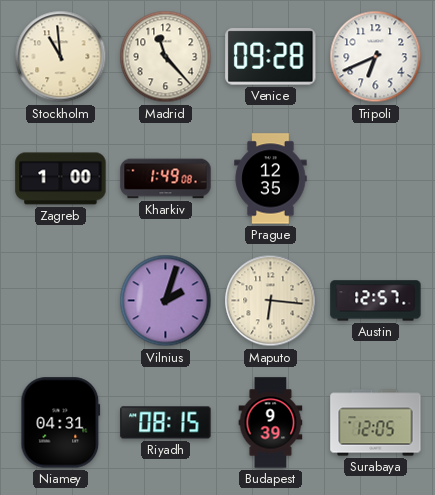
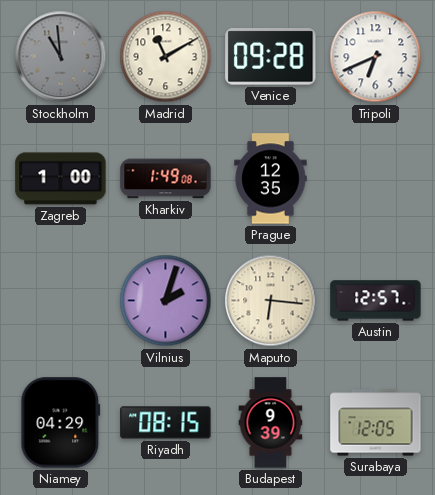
Stockholm dial: cream -> grey (61, 57)
Madrid: 11:23 -> 11:10 (166, 57)
Niamey: 04:31 -> 04:29 (61, 423)
